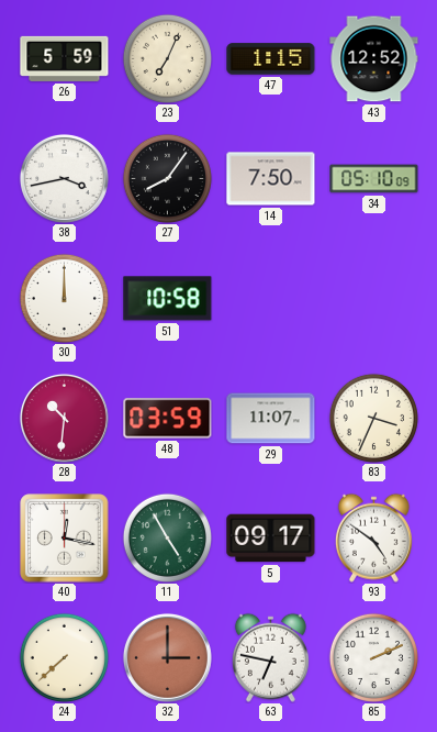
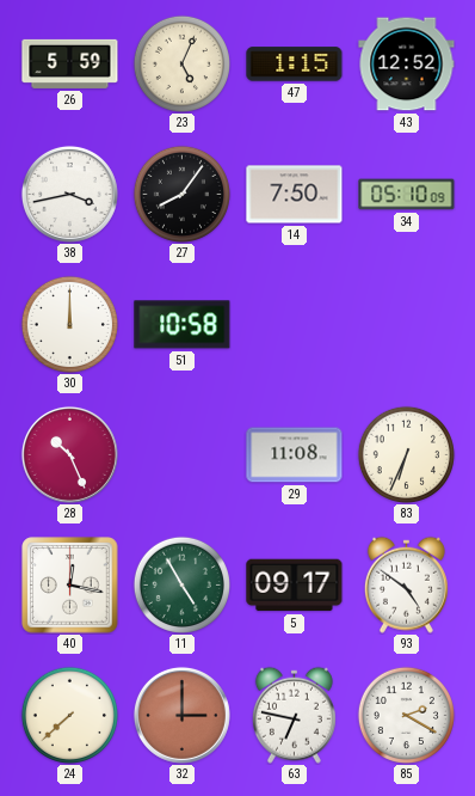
23: 7:04 -> 5:04 (181, 63)
28: 10:31 -> 10:26 (69, 454)
48: 03:59 -> none (168, 419)
29: 11:07 -> 11:08 (295, 455)
83: 3:34 -> 6:34 (406, 454)
85: 2:11 -> 2:20 (406, 715)
